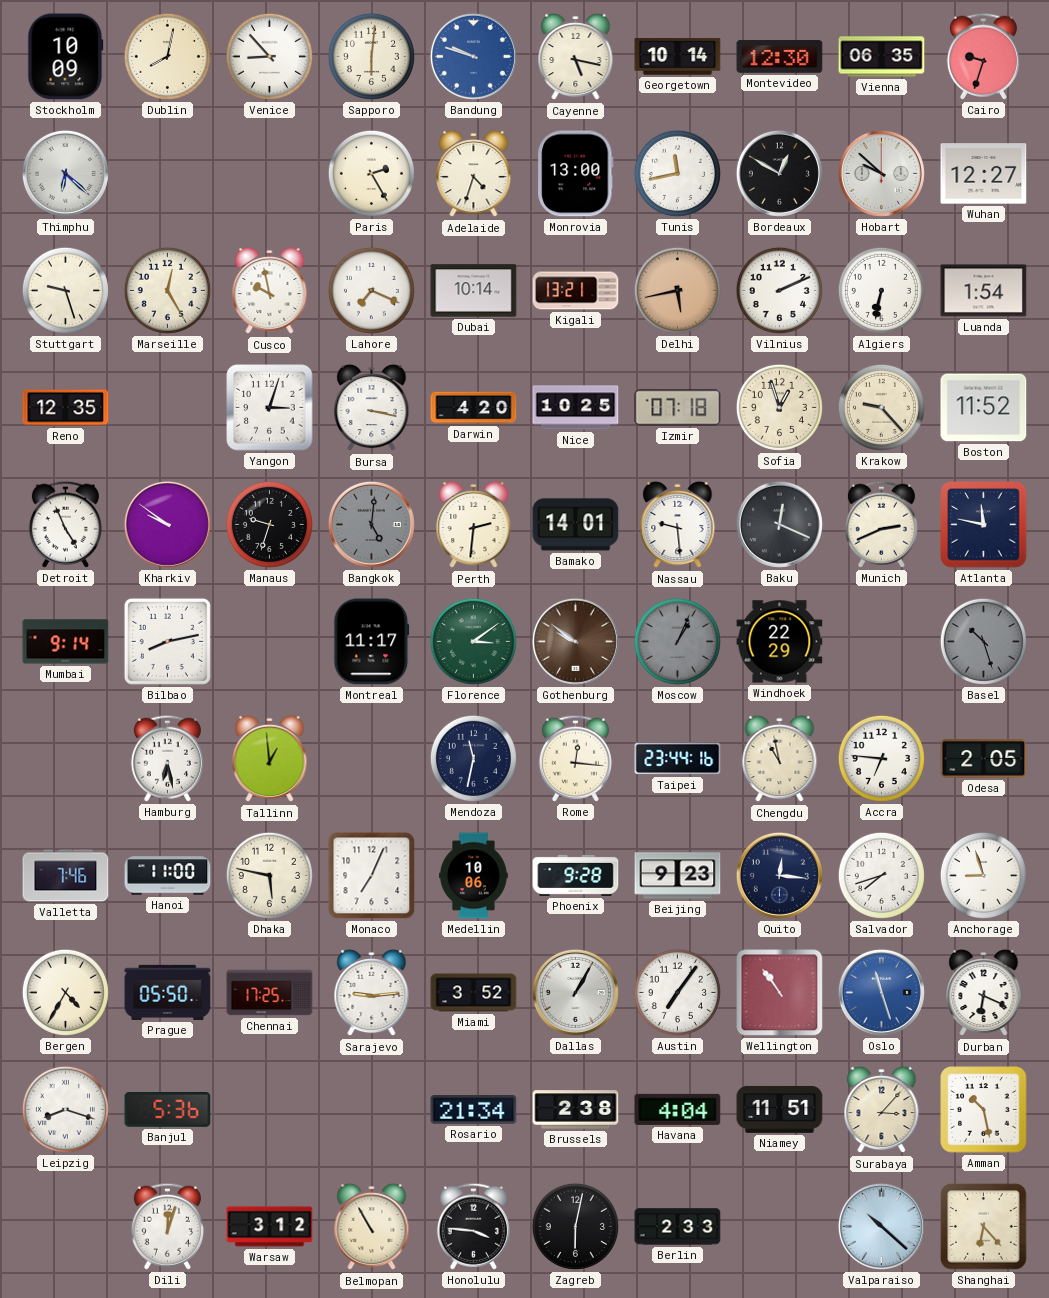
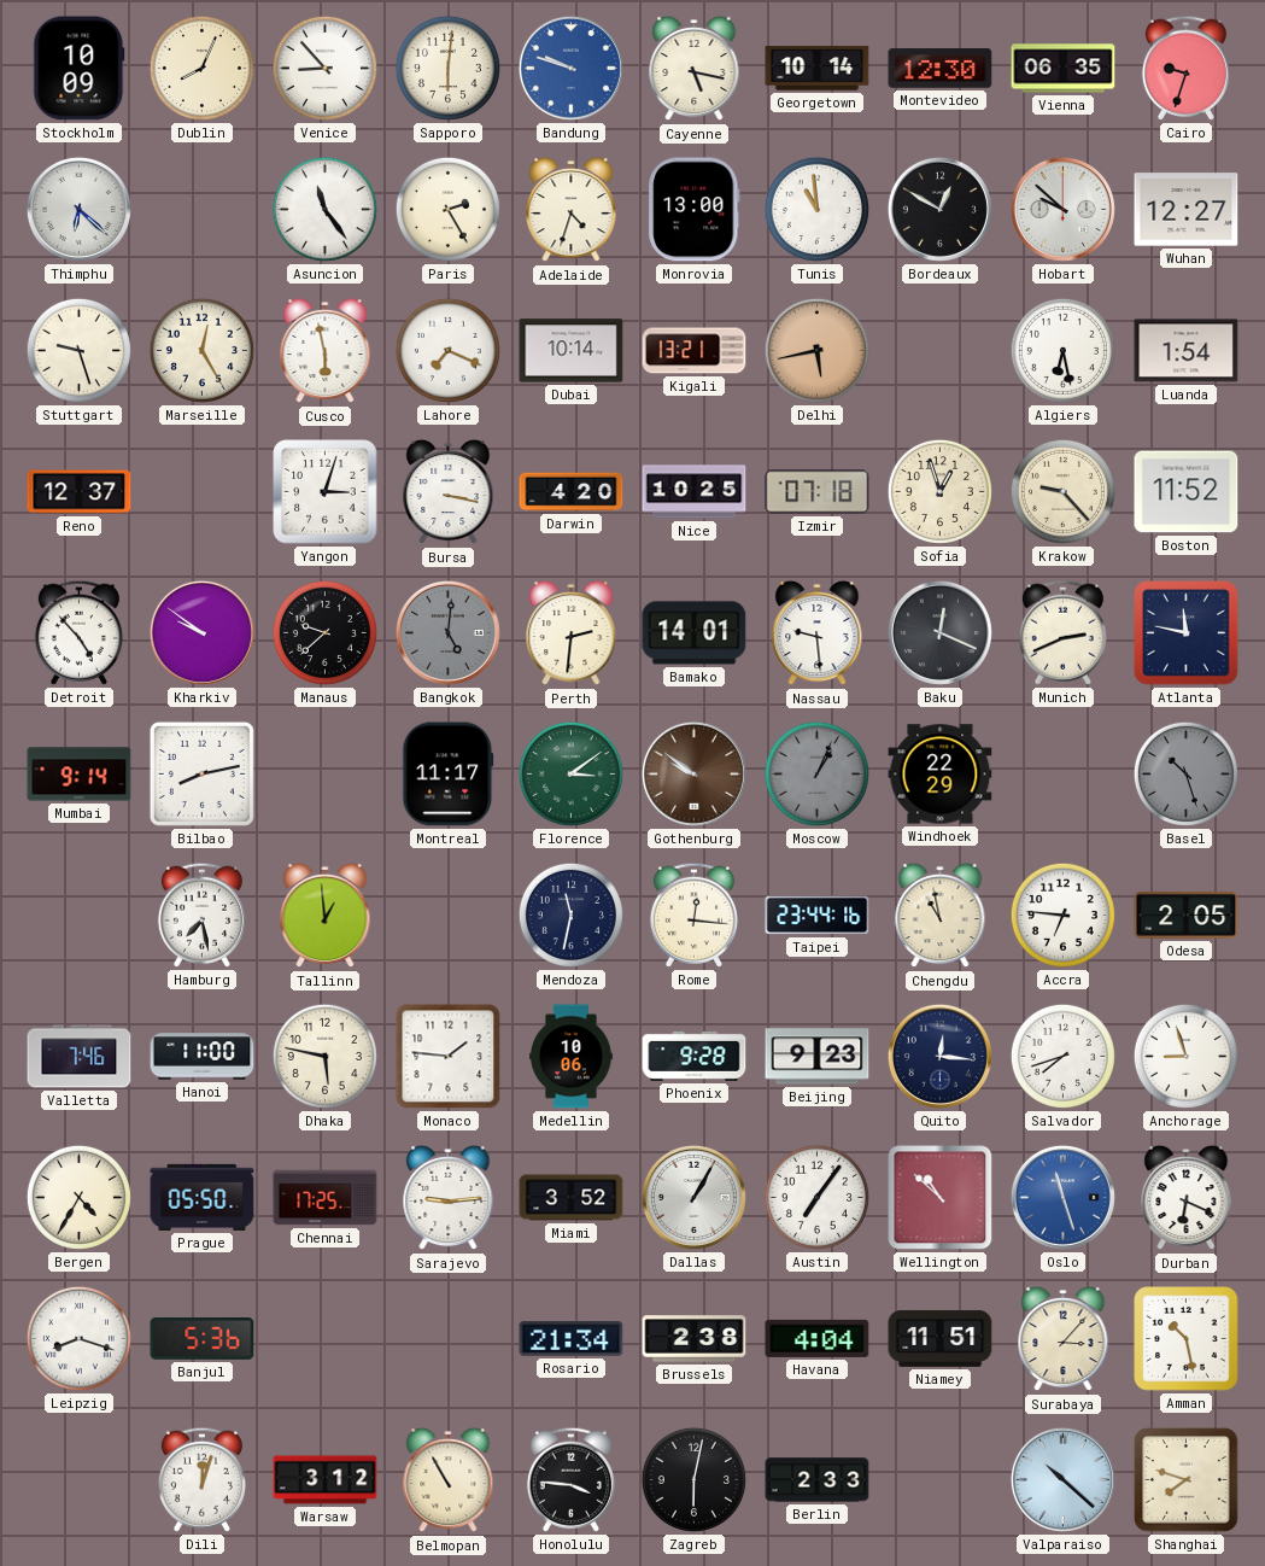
Dublin: 8:02 -> 8:04 (201, 68)
Asuncion: none -> 11:24 (324, 209)
Tunis: 11:43 -> 10:59 (816, 209)
Cusco: 9:58 -> 5:58 (326, 351)
Vilnius: 2:11 -> none (779, 290)
Algiers: 6:32 -> 6:28 (1062, 350)
Reno: 12:35 -> 12:37 (80, 492)
Detroit: 4:56 -> 4:53 (78, 632)
Manaus: 9:33 -> 9:38 (324, 632)
Hamburg: 6:28 -> 7:28 (201, 915)
Monaco: 7:04 -> 1:46 (449, 1057)
Wellington: 10:54 -> 10:52 (941, 1198)
Shanghai: 6:23 -> 7:48 (1187, 1480)
